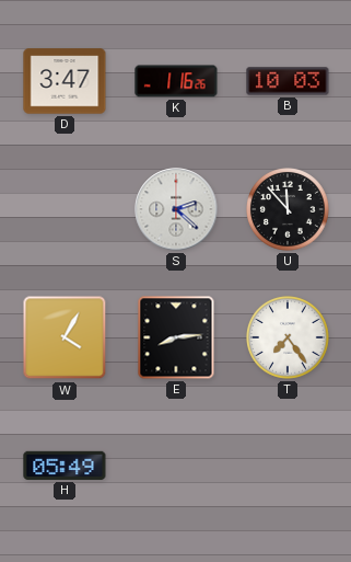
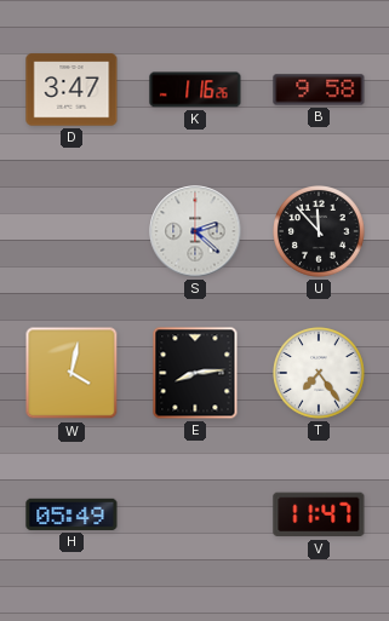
B: 10:03 -> 9:58 (319, 90)
W: 4:05 -> 4:02 (71, 373)
V: none -> 11:47 (319, 514)
